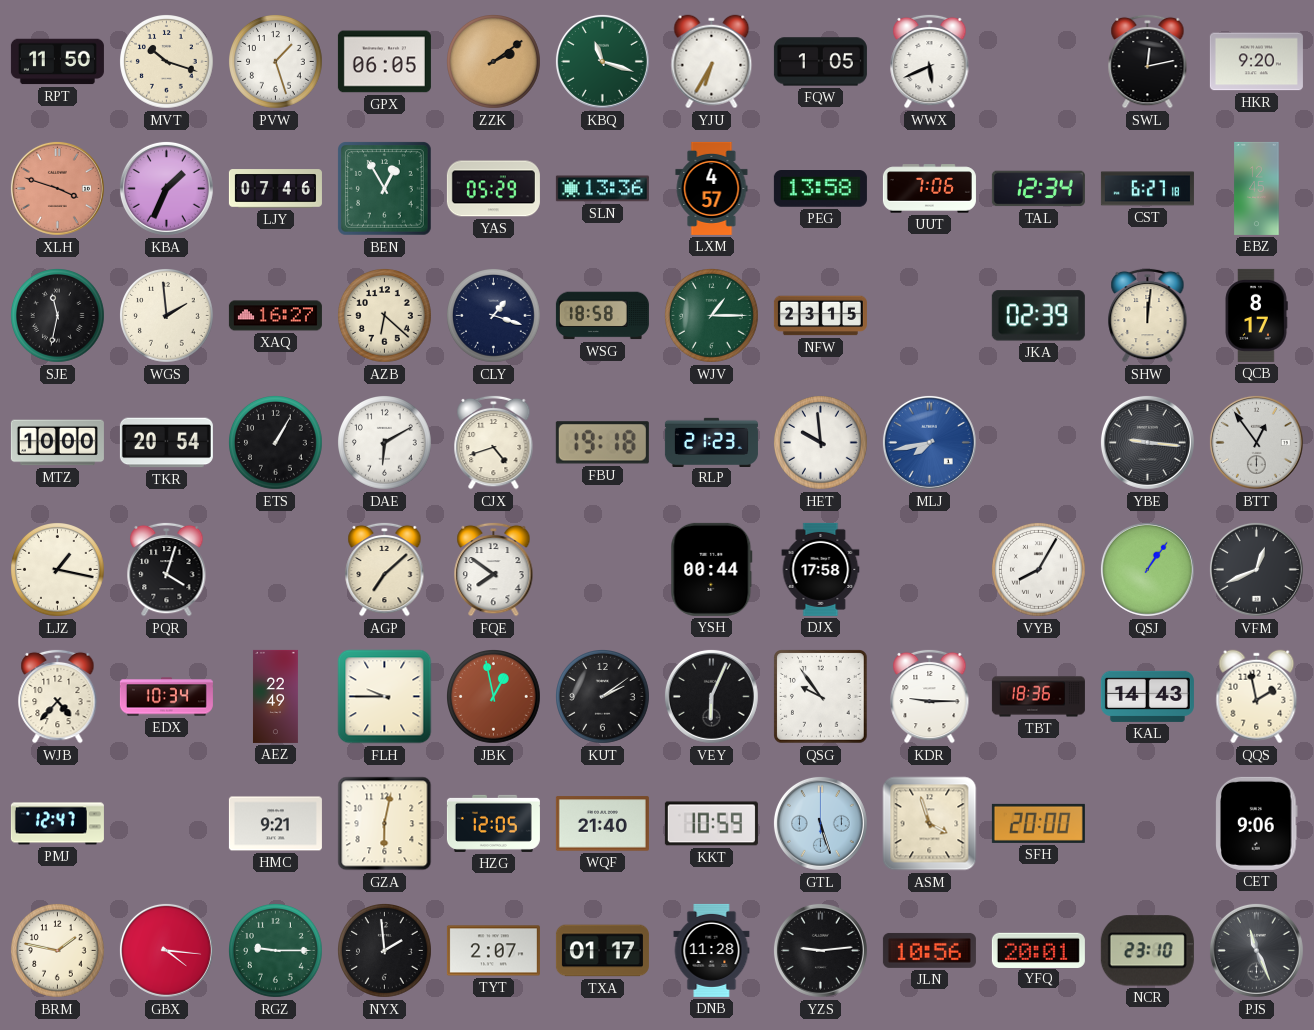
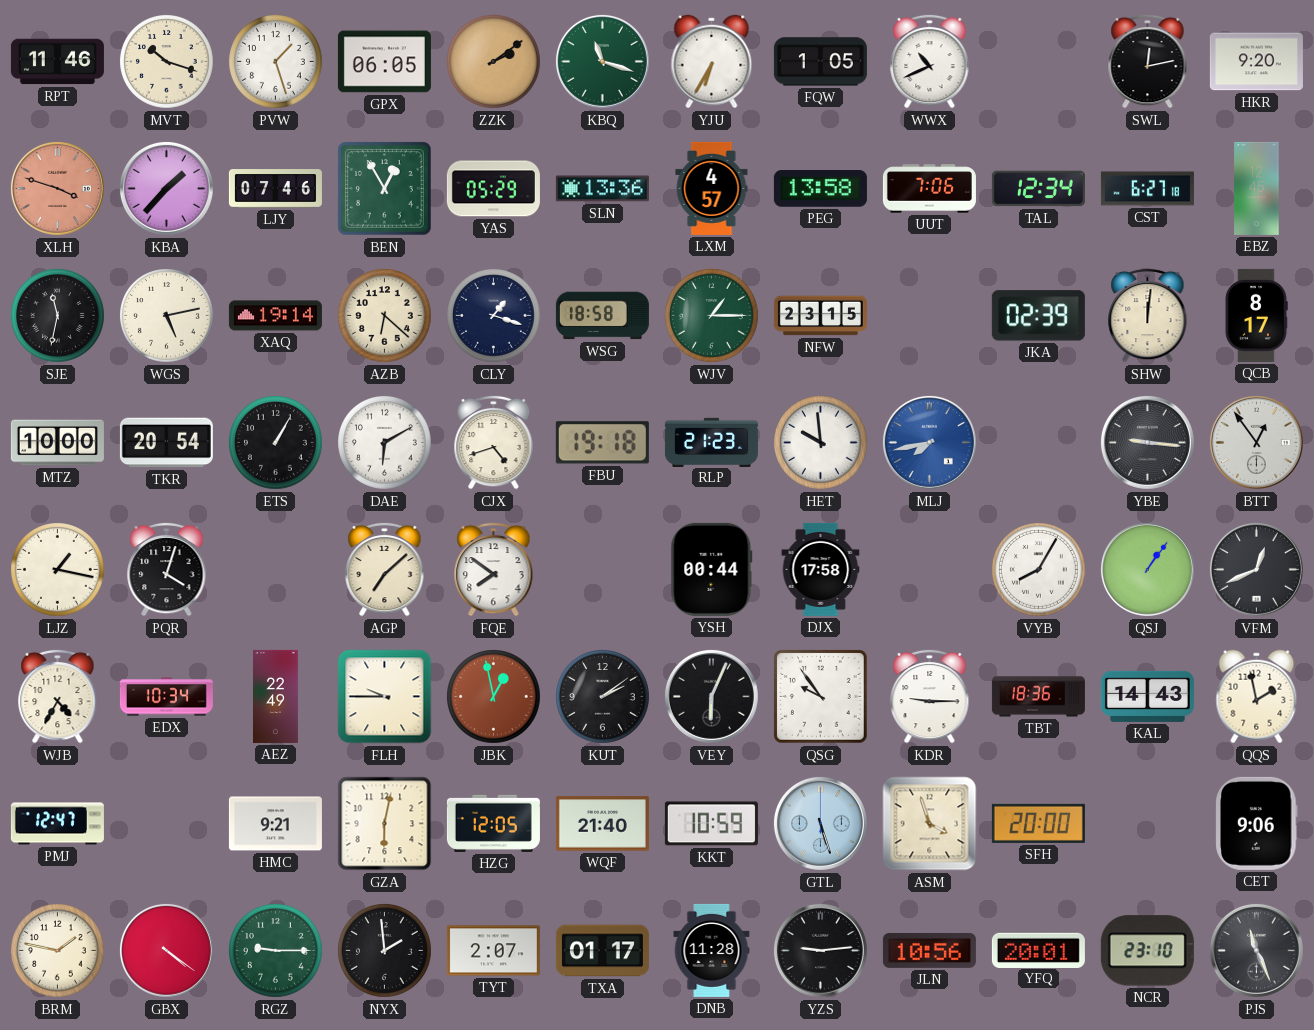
RPT: 11:50 -> 11:46 (57, 62)
WWX: 5:41 -> 10:41 (930, 61)
KBA: 1:34 -> 1:37 (166, 188)
WGS: 1:59 -> 5:13 (167, 316)
XAQ: 16:27 -> 19:14 (275, 316)
WJB: 4:37 -> 4:35 (58, 696)
GBX: 4:16 -> 4:21 (166, 950)
